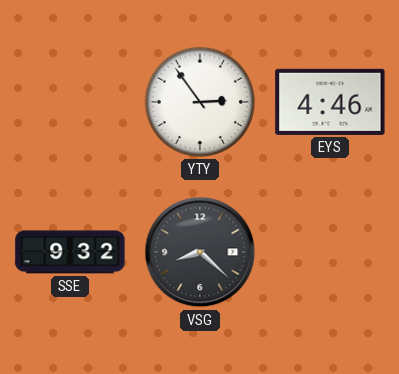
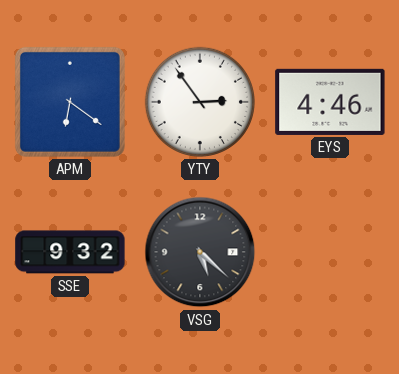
APM: none -> 6:21 (70, 102)
VSG: 8:22 -> 5:22 (200, 252)
